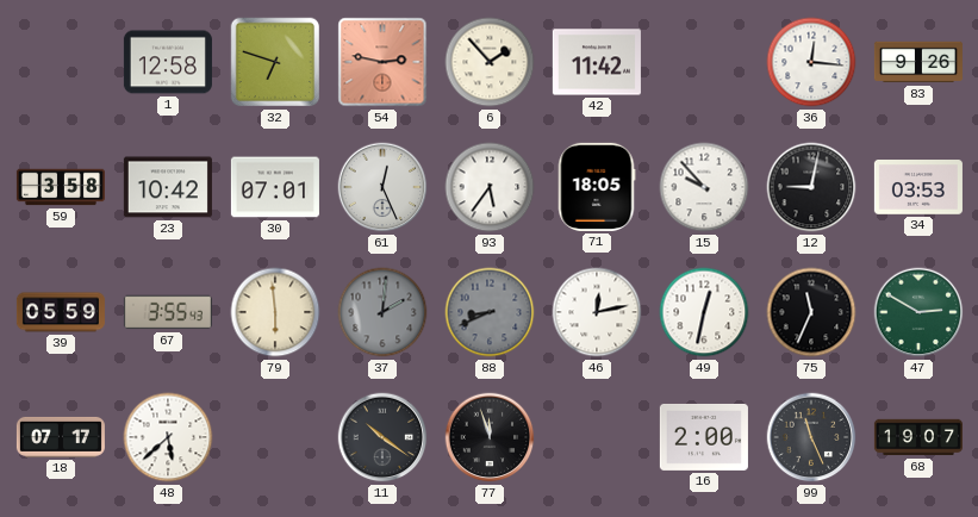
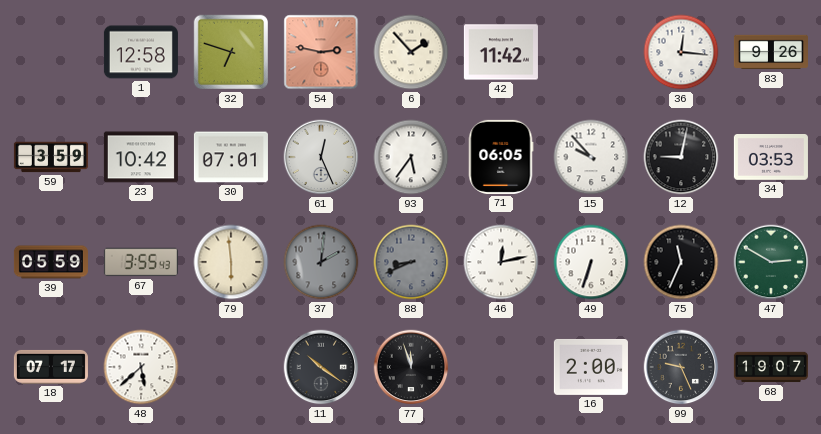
59: 3:58 -> 3:59 (51, 157)
71: 18:05 -> 06:05 (501, 157)
49: 12:32 -> 6:33 (591, 262)
99: 11:26 -> 9:26 (681, 367)
